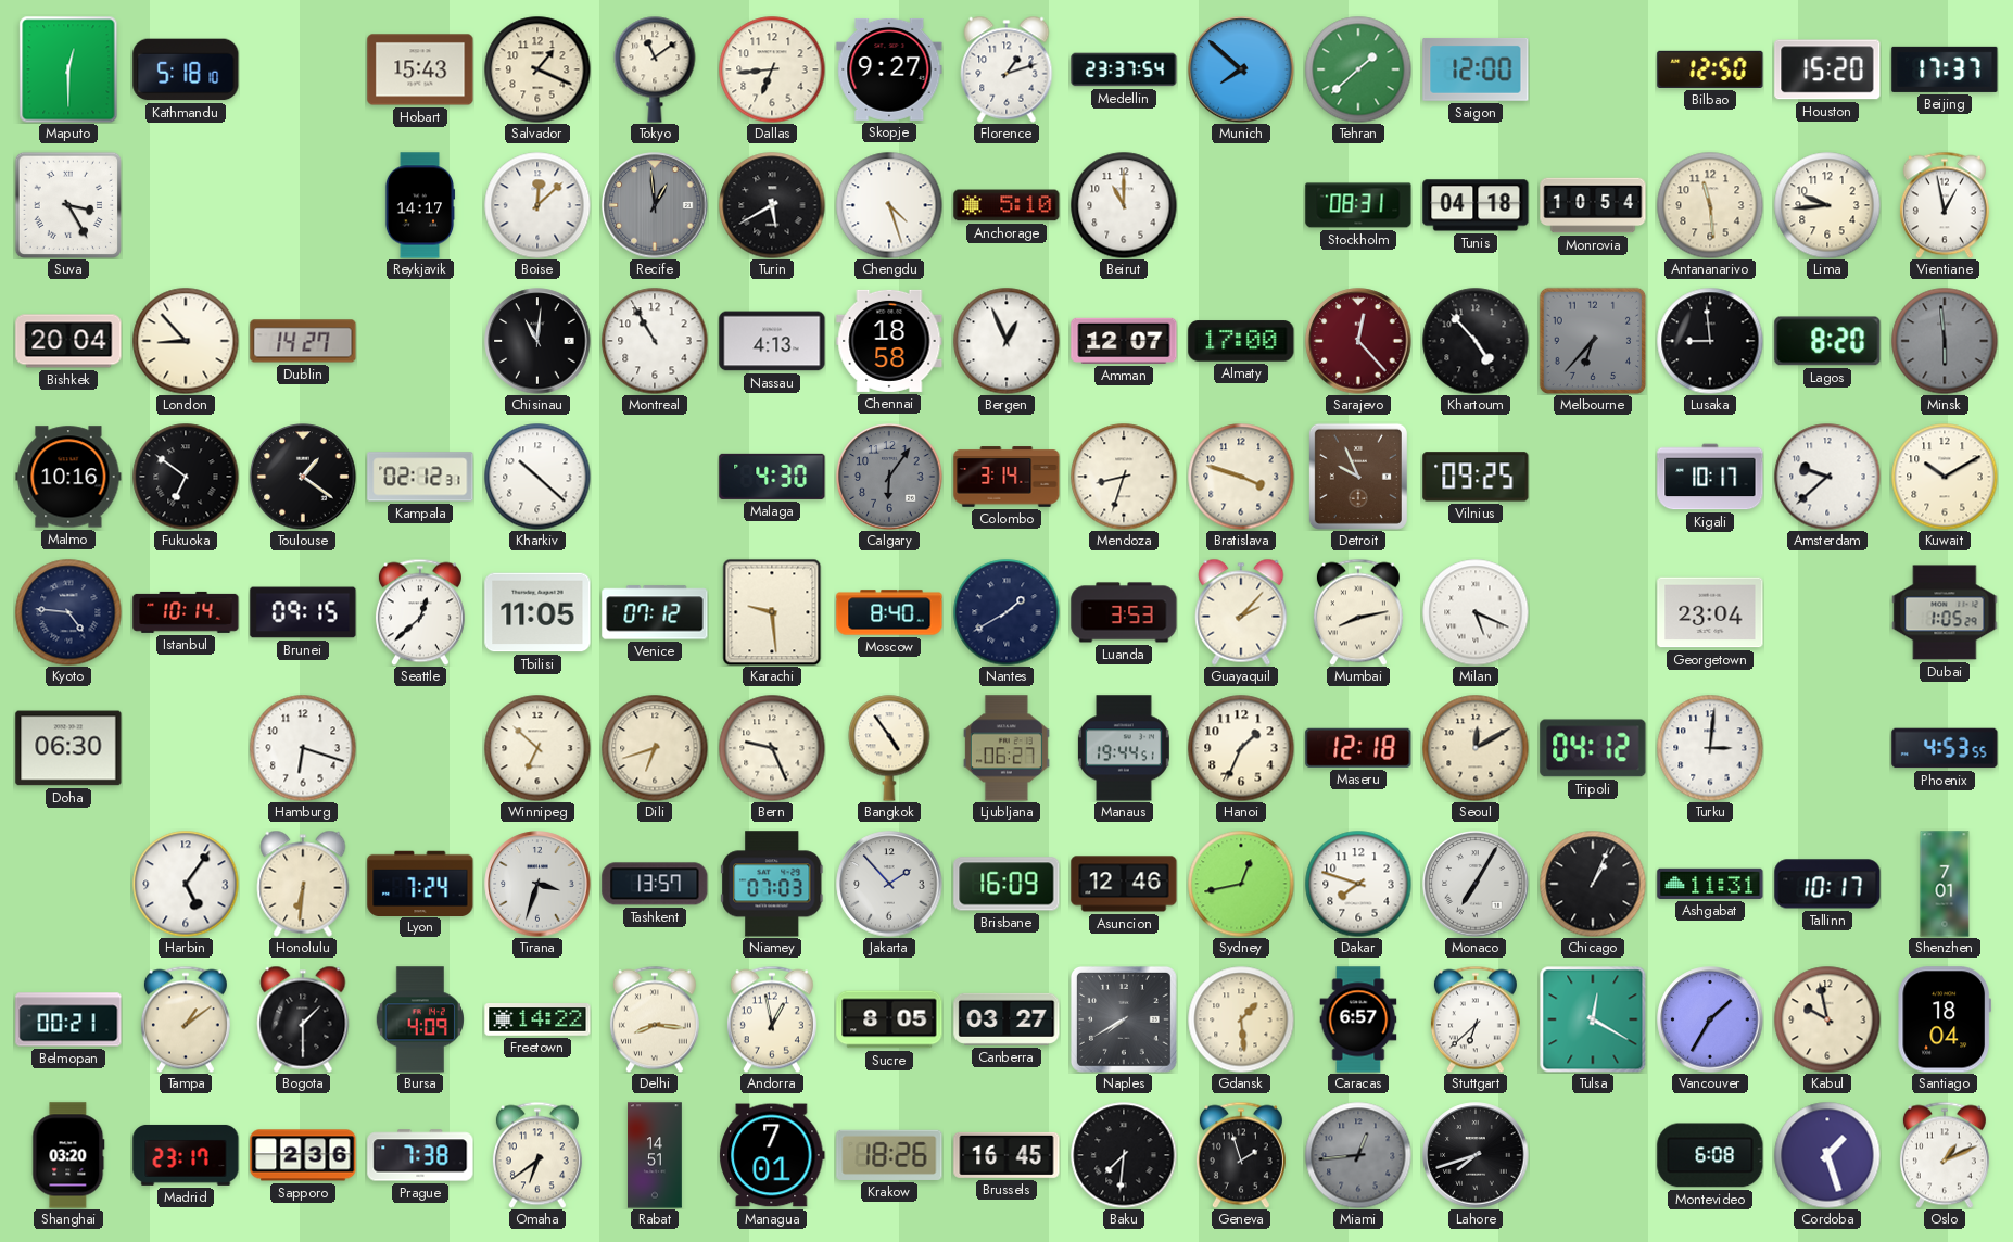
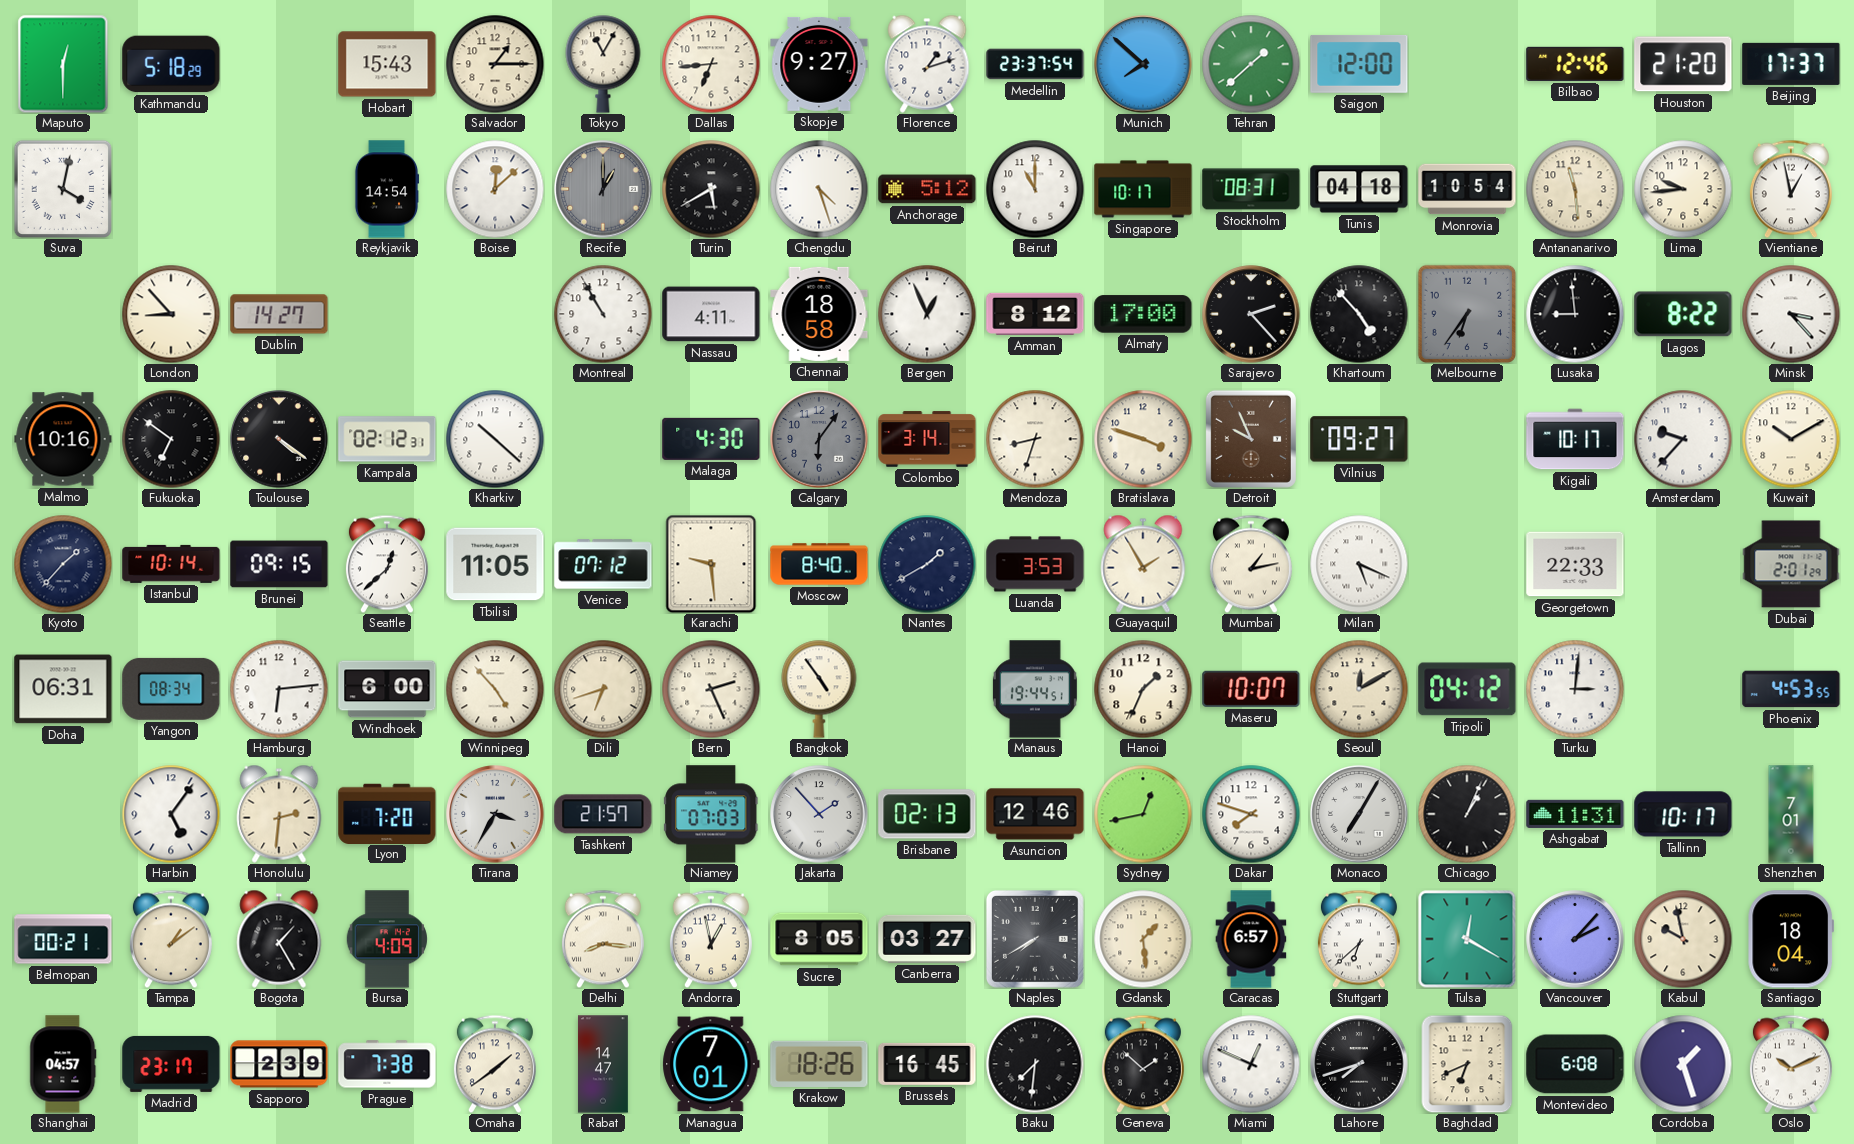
Kathmandu: 5:18:10 -> 5:18:29 (171, 64)
Salvador: 1:19 -> 1:15 (495, 64)
Tokyo: 11:09 -> 11:05 (603, 64)
Bilbao: 12:50 -> 12:46 (1575, 64)
Houston: 15:20 -> 21:20 (1683, 64)
Suva: 3:25 -> 4:02 (62, 188)
Reykjavik: 14:17 -> 14:54 (387, 189)
Recife: 12:59 -> 1:00 (603, 189)
Anchorage: 5:10 -> 5:12 (927, 189)
Singapore: none -> 10:17 (1143, 189)
Bishkek: 20:04 -> none (68, 341)
Chisinau: 11:01 -> none (537, 341)
Nassau: 4:13 -> 4:11 (711, 314)
Amman: 12:07 -> 8:12 (1035, 314)
Sarajevo: 12:23 -> 2:23 (1251, 314)
Sarajevo dial: burgundy -> black (1251, 314)
Melbourne: 6:37 -> 6:36 (1466, 313)
Lagos: 8:20 -> 8:22 (1683, 314)
Minsk: 5:59 -> 3:23 (1791, 314)
Minsk dial: grey -> white (1791, 314)
Toulouse: 1:21 -> 4:21 (279, 439)
Vilnius: 09:25 -> 09:27 (1359, 439)
Amsterdam: 9:38 -> 9:37 (1683, 439)
Kyoto: 4:46 -> 1:37 (63, 564)
Guayaquil: 2:07 -> 1:55 (1143, 564)
Mumbai: 8:13 -> 1:13 (1251, 564)
Georgetown: 23:04 -> 22:33 (1575, 564)
Dubai: 1:05 -> 2:01 (1791, 564)
Doha: 06:30 -> 06:31 (63, 689)
Yangon: none -> 08:34 (171, 689)
Hamburg: 6:18 -> 6:14 (279, 689)
Windhoek: none -> 6:00 (387, 689)
Winnipeg: 6:52 -> 4:53 (495, 689)
Bern: 9:26 -> 2:26 (711, 689)
Ljubljana: 06:27 -> none (1006, 748)
Maseru: 12:18 -> 10:07 (1251, 689)
Honolulu: 6:31 -> 2:31 (279, 814)
Lyon: 7:24 -> 7:20 (387, 813)
Tirana: 3:33 -> 3:35 (495, 814)
Tashkent: 13:57 -> 21:57 (603, 814)
Brisbane: 16:09 -> 02:13 (927, 814)
Bogota: 1:30 -> 1:25 (279, 939)
Freetown: 14:22 -> none (537, 1019)
Vancouver: 1:35 -> 2:07 (1575, 939)
Shanghai: 03:20 -> 04:57 (63, 1064)
Sapporo: 2:36 -> 2:39 (279, 1064)
Omaha: 6:39 -> 1:39 (495, 1064)
Rabat: 14:51 -> 14:47 (603, 1064)
Geneva: 1:57 -> 1:52 (1143, 1064)
Miami: 12:44 -> 12:49 (1251, 1064)
Miami dial: grey -> white (1251, 1064)
Baghdad: none -> 6:41 (1467, 1064)
Oslo: 1:11 -> 10:11 (1791, 1064)
